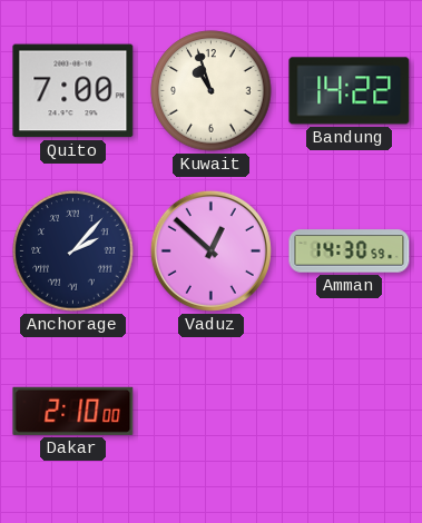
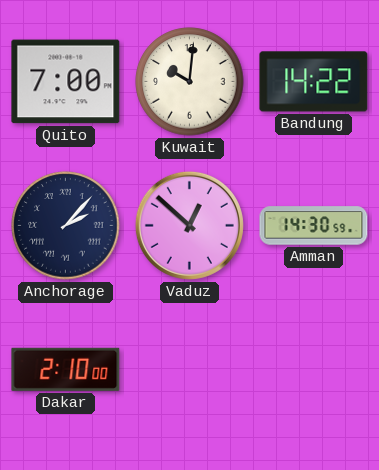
Kuwait: 10:57 -> 10:01 (190, 82)
